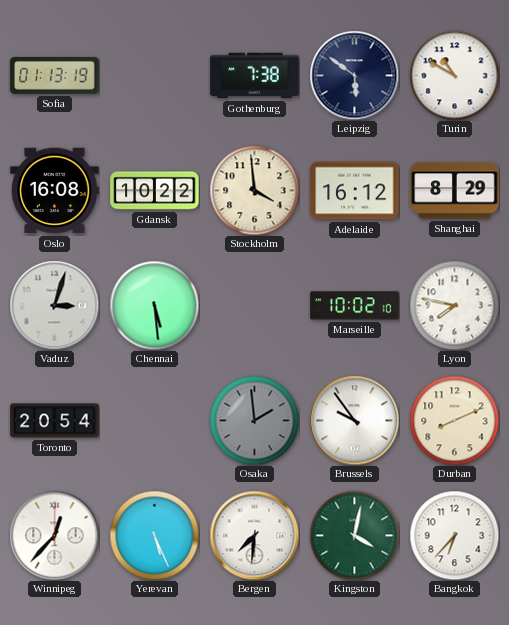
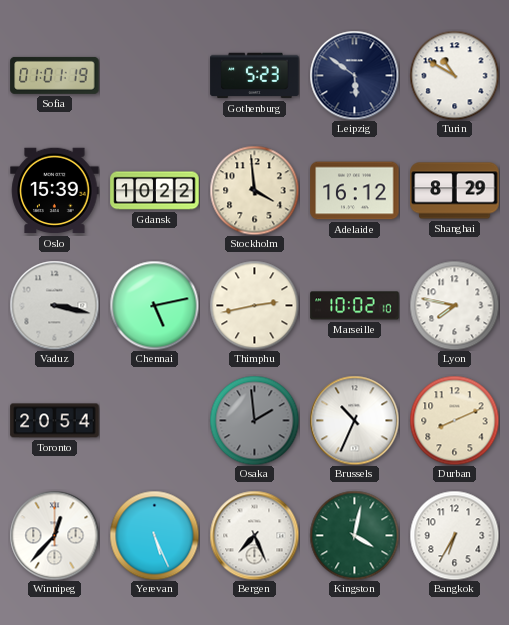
Sofia: 01:13 -> 01:01 (55, 75)
Gothenburg: 7:38 -> 5:23 (255, 76)
Oslo: 16:08 -> 15:39 (55, 191)
Vaduz: 3:03 -> 3:17 (54, 305)
Chennai: 5:29 -> 5:13 (154, 305)
Thimphu: none -> 2:43 (254, 305)
Brussels: 9:54 -> 10:34 (354, 420)
Bergen: 7:31 -> 7:26 (254, 535)
Bangkok: 6:37 -> 6:35 (454, 535)
